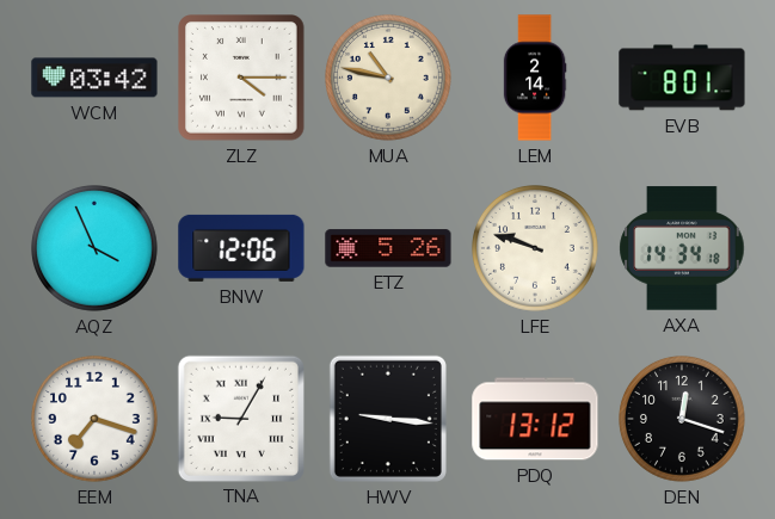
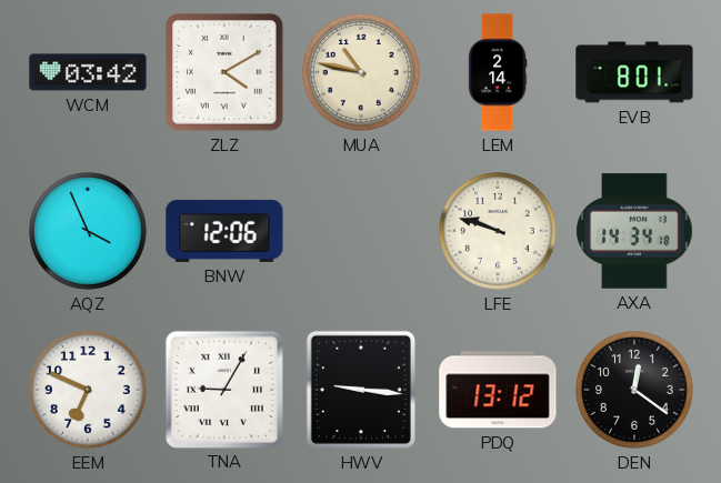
ZLZ: 4:15 -> 4:10 (226, 73)
ETZ: 5:26 -> none (388, 248)
EEM: 7:18 -> 6:49 (89, 391)
DEN: 12:18 -> 12:21 (635, 391)
